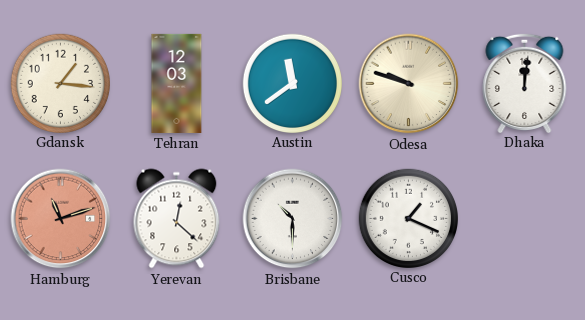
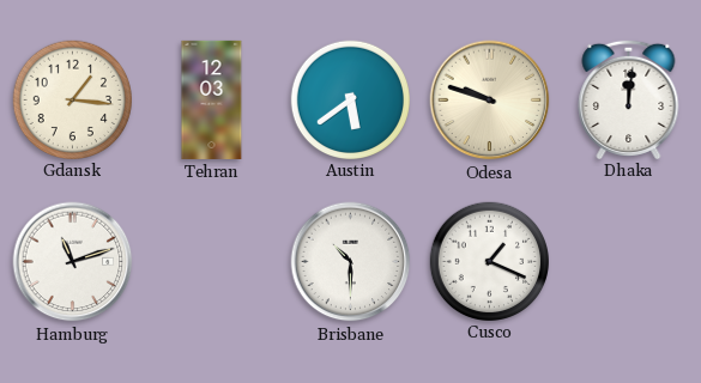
Austin: 11:39 -> 5:39 (350, 99)
Hamburg dial: salmon -> white (73, 262)
Yerevan: 12:22 -> none (177, 219)
